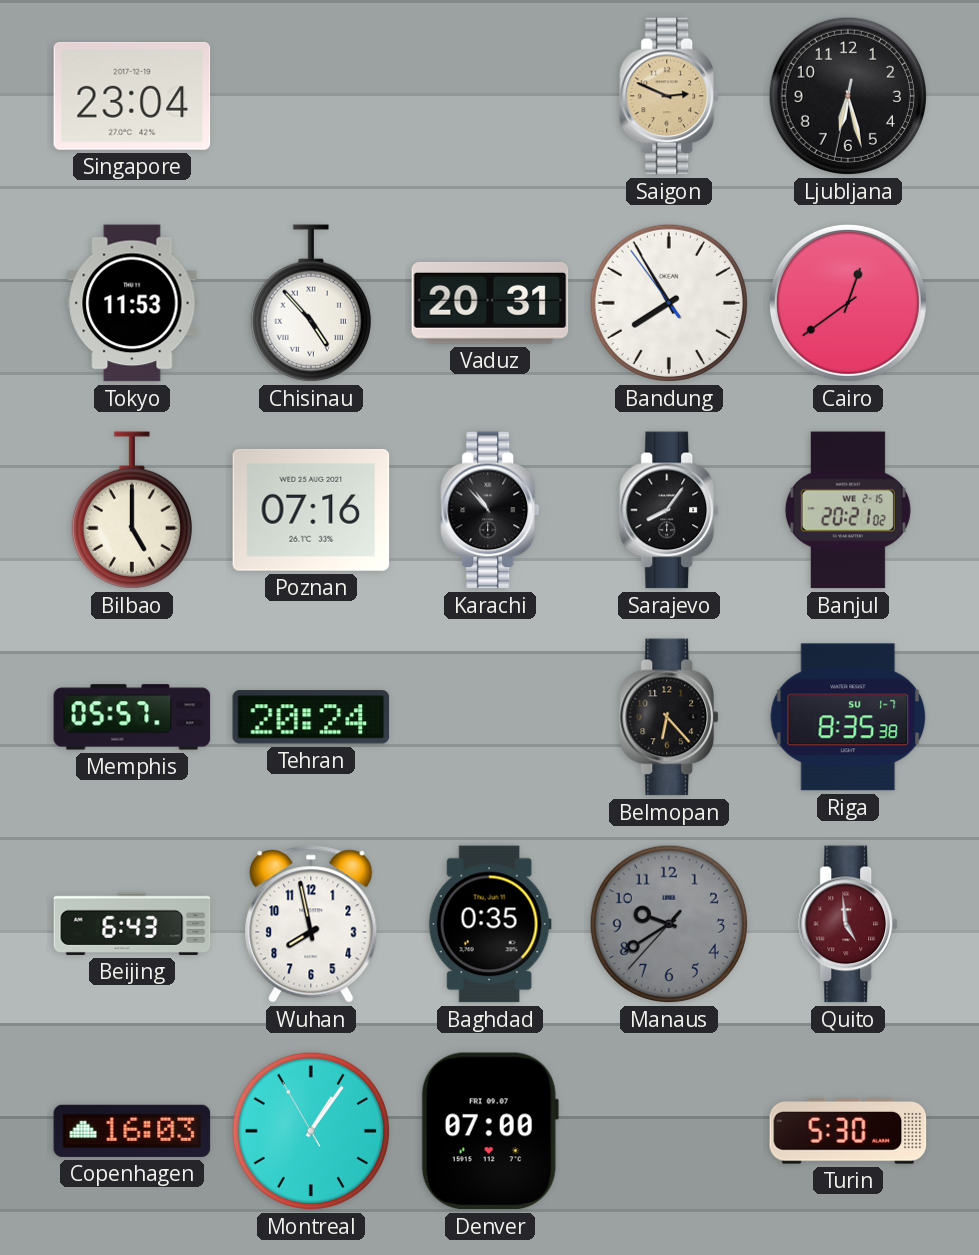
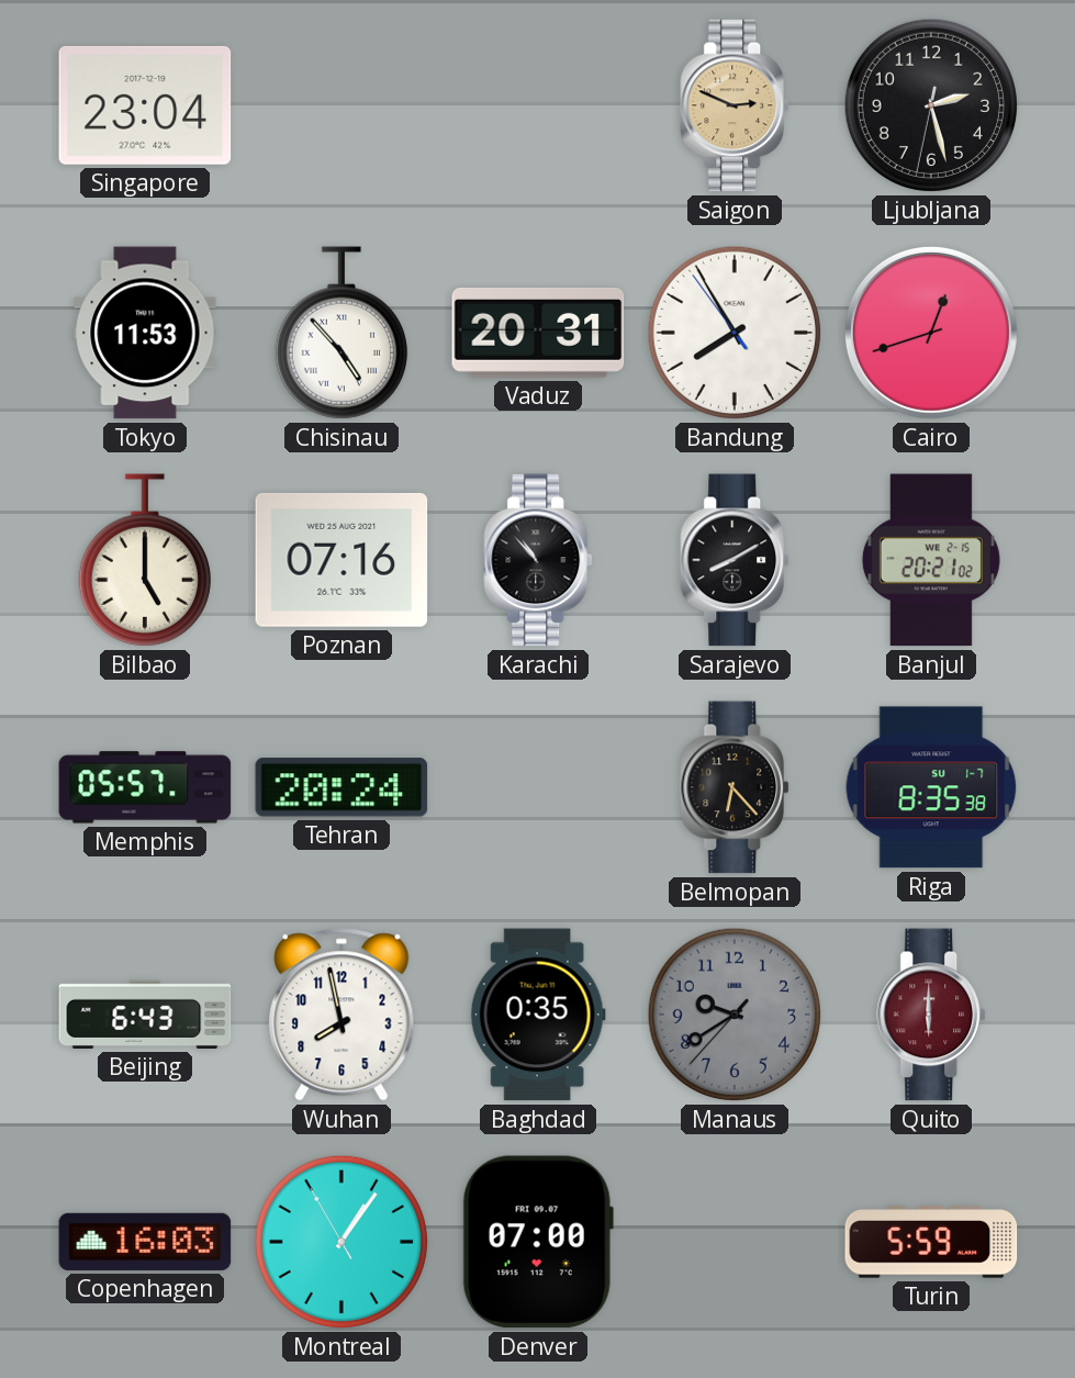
Ljubljana: 6:27 -> 2:27 (931, 105)
Cairo: 12:39 -> 12:42 (931, 333)
Sarajevo: 8:06 -> 8:10 (736, 560)
Quito: 4:59 -> 6:00 (932, 1015)
Turin: 5:30 -> 5:59 (931, 1242)
